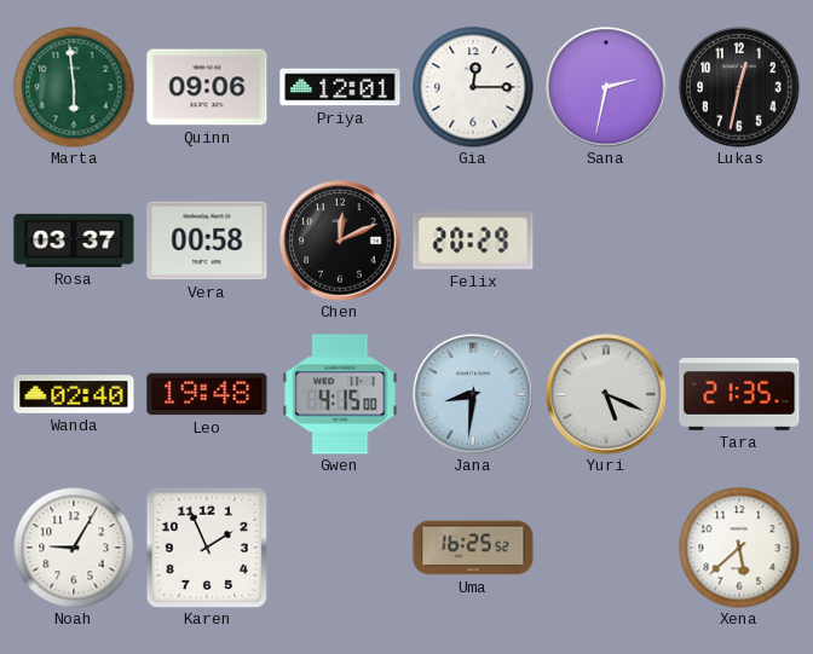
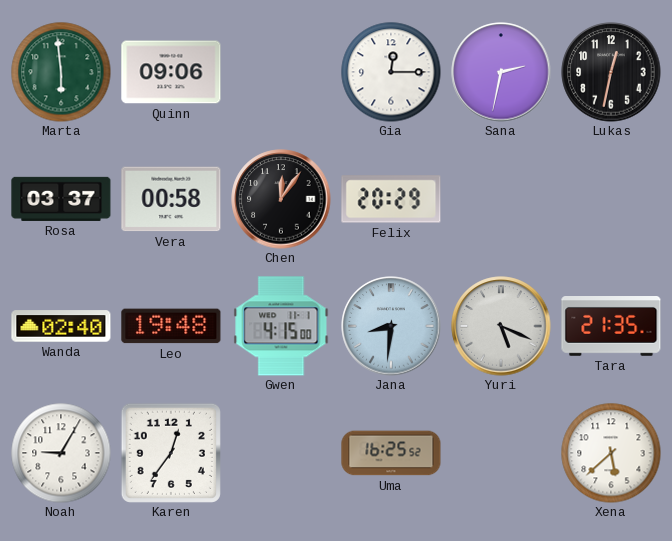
Priya: 12:01 -> none (340, 87)
Chen: 12:11 -> 12:06 (281, 199)
Karen: 1:56 -> 12:36 (171, 453)
